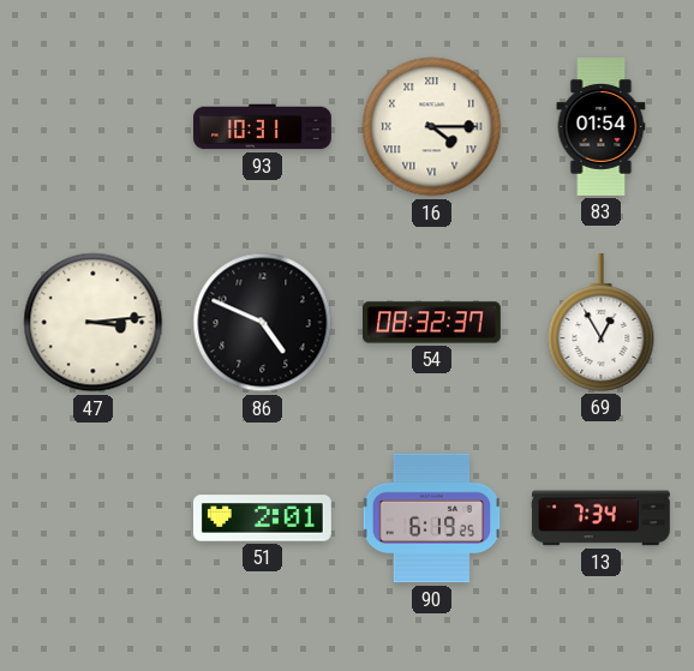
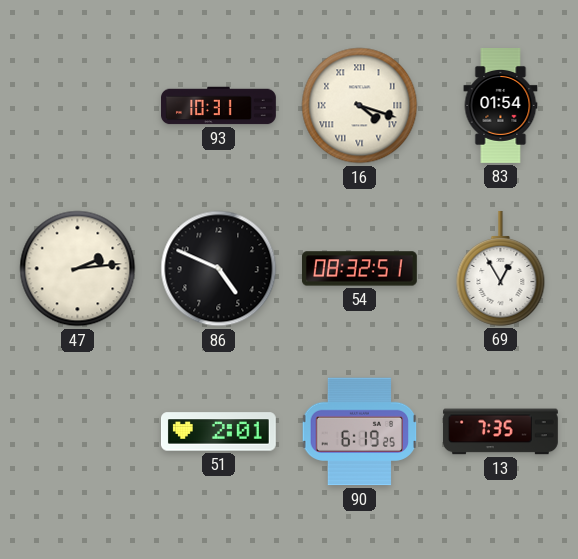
16: 4:15 -> 4:18 (360, 106)
47: 3:14 -> 2:14 (78, 269)
54: 08:32:37 -> 08:32:51 (360, 269)
13: 7:34 -> 7:35 (500, 432)
